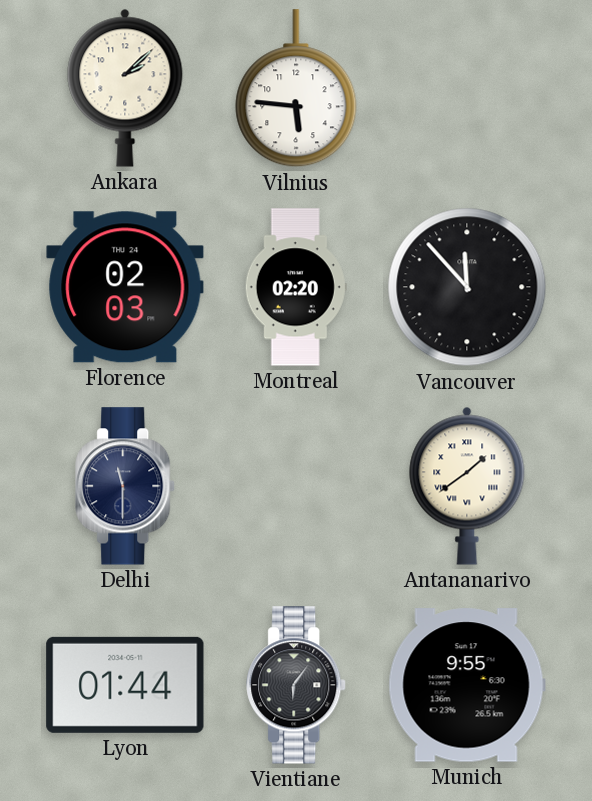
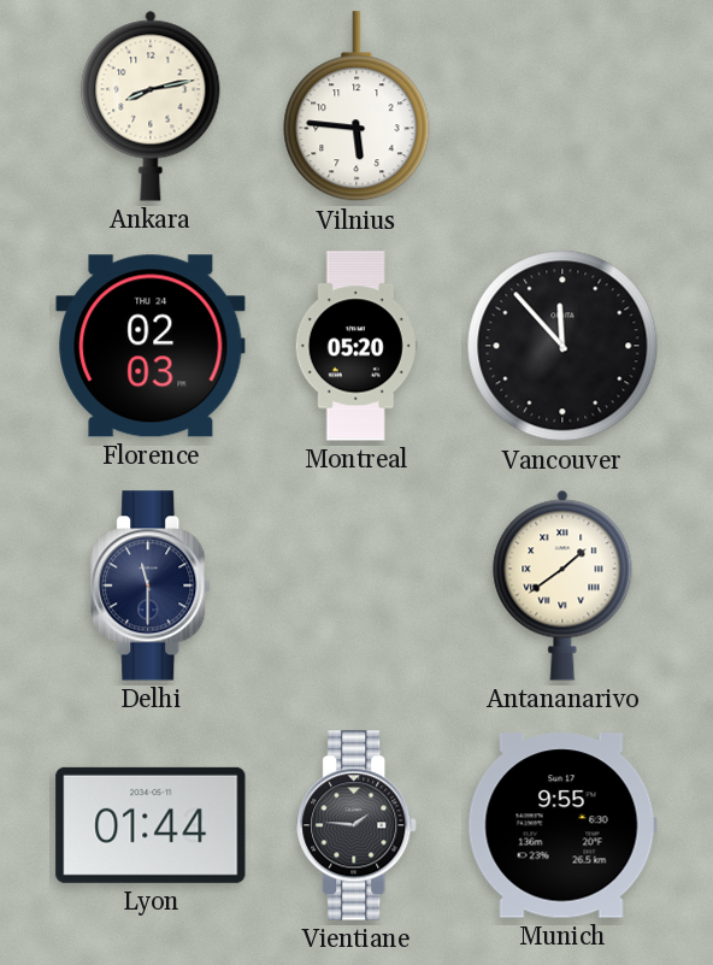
Ankara: 2:08 -> 8:13 (151, 106)
Montreal: 02:20 -> 05:20 (356, 346)
Vientiane: 6:06 -> 1:46 (358, 825)
